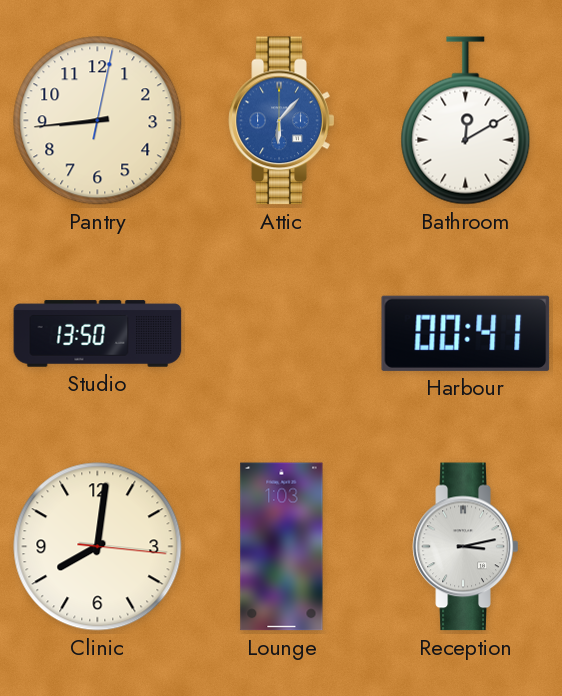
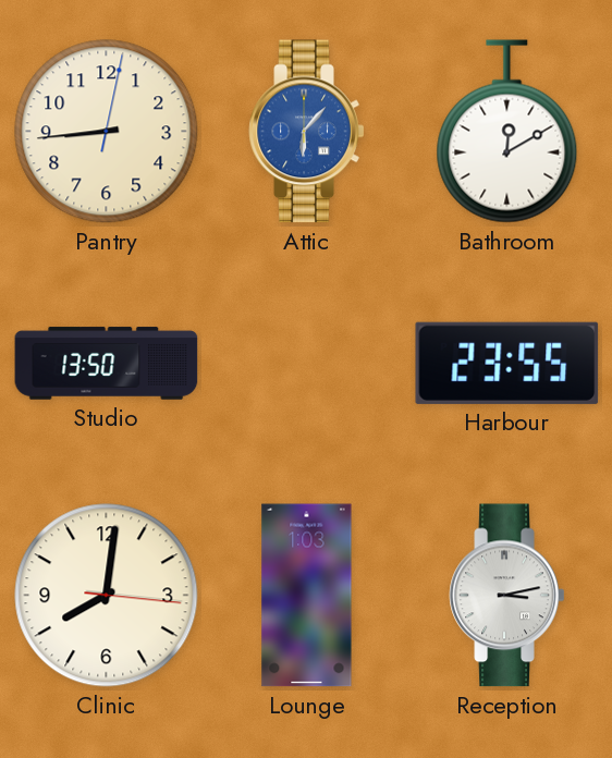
Harbour: 00:41 -> 23:55 (507, 363)
